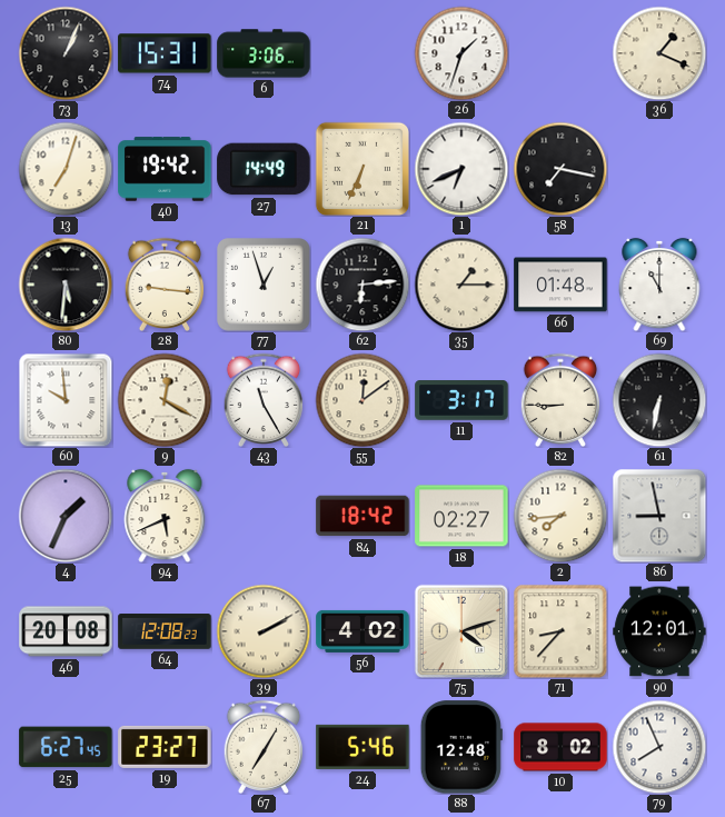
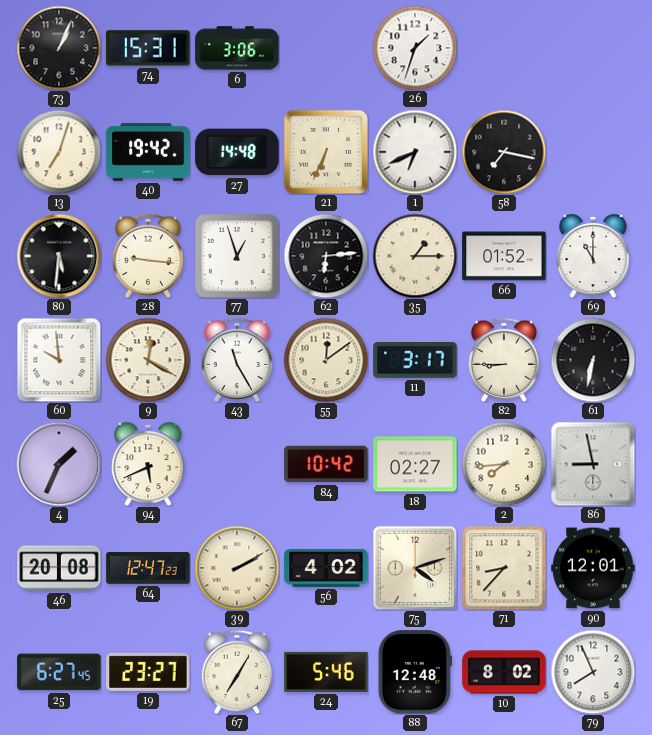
36: 1:19 -> none (659, 53)
27: 14:49 -> 14:48 (237, 152)
66: 01:48 -> 01:52 (504, 256)
84: 18:42 -> 10:42 (326, 464)
64: 12:08 -> 12:47 (148, 568)
